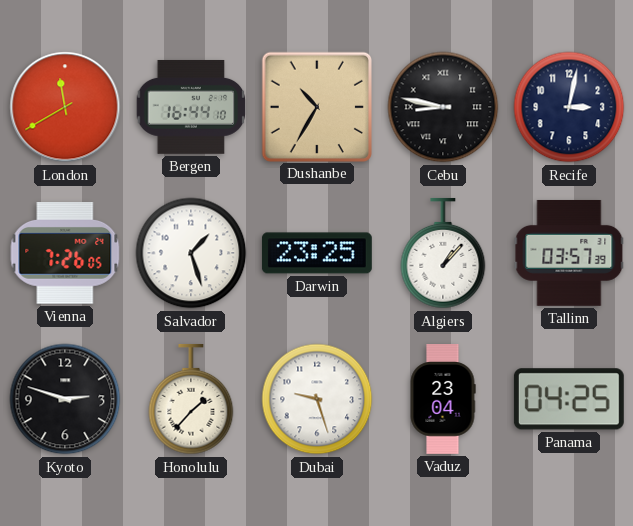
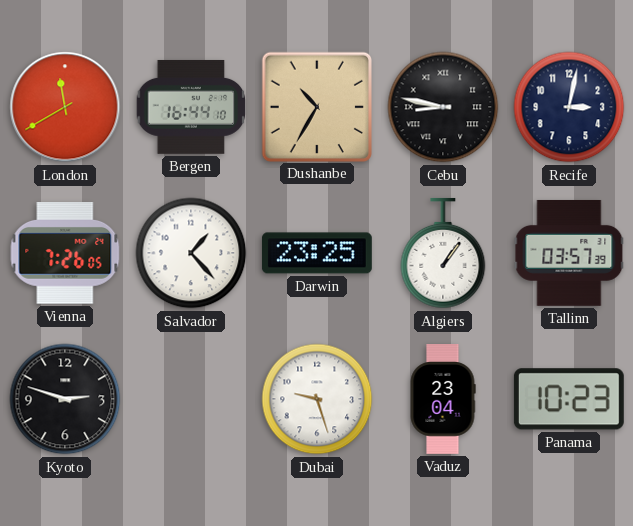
Salvador: 1:27 -> 1:23 (191, 253)
Algiers: 1:07 -> 1:06 (443, 253)
Honolulu: 1:37 -> none (191, 399)
Panama: 04:25 -> 10:23 (569, 399)
